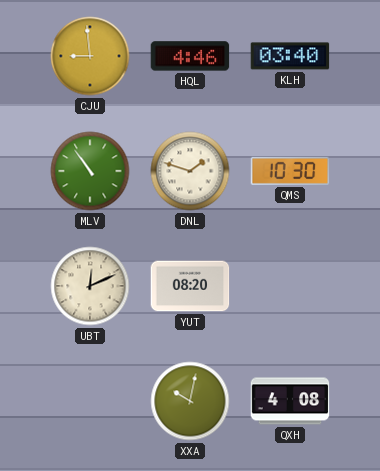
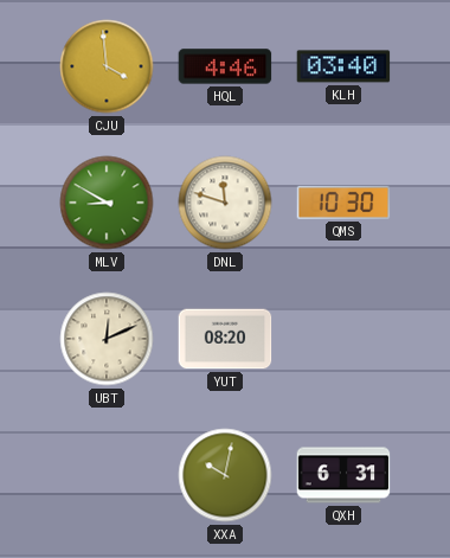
CJU: 8:59 -> 3:59 (107, 66)
MLV: 10:54 -> 8:50 (107, 203)
DNL: 1:48 -> 11:48 (225, 203)
QXH: 4:08 -> 6:31 (343, 475)
